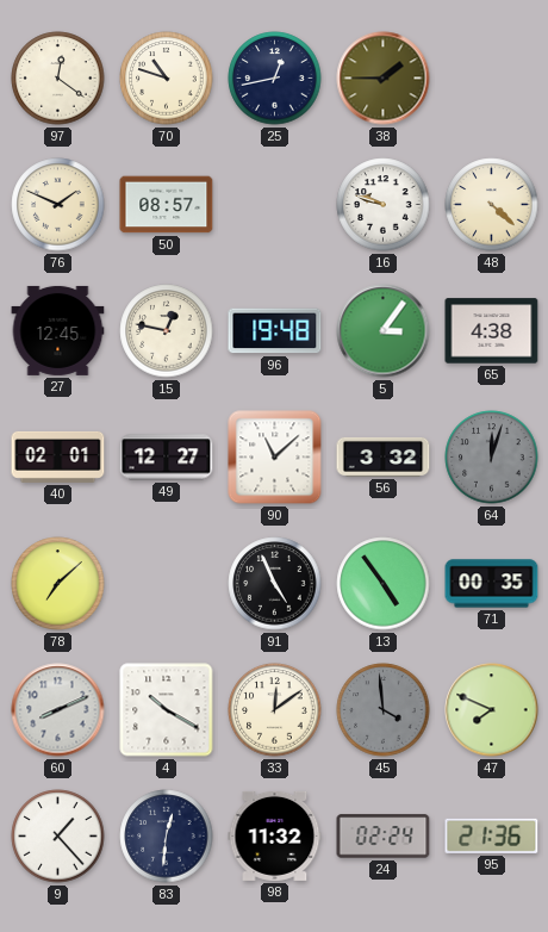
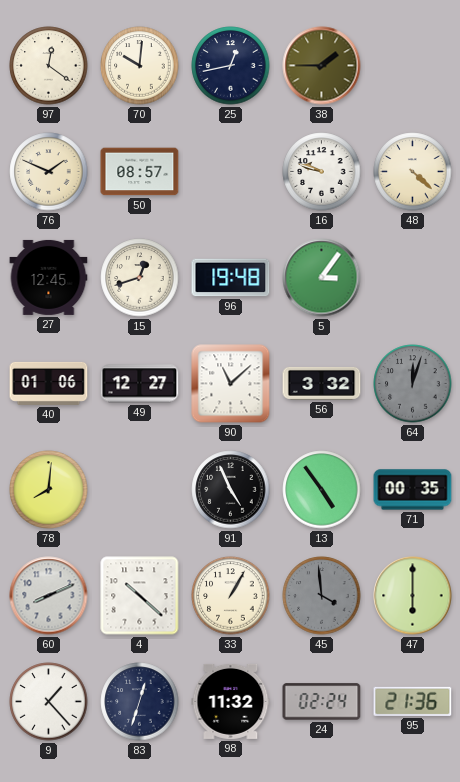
70: 10:48 -> 10:01 (140, 66)
15: 12:47 -> 12:42 (140, 278)
65: 4:38 -> none (492, 331)
40: 02:01 -> 01:06 (49, 383)
78: 7:08 -> 8:01 (49, 490)
4: 10:20 -> 10:22 (140, 596)
33: 12:09 -> 1:05 (231, 596)
47: 7:49 -> 6:00 (413, 596)
83: 12:31 -> 12:33 (140, 702)
